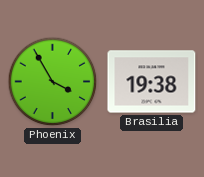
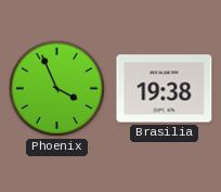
Phoenix: 3:55 -> 3:56 (57, 89)
